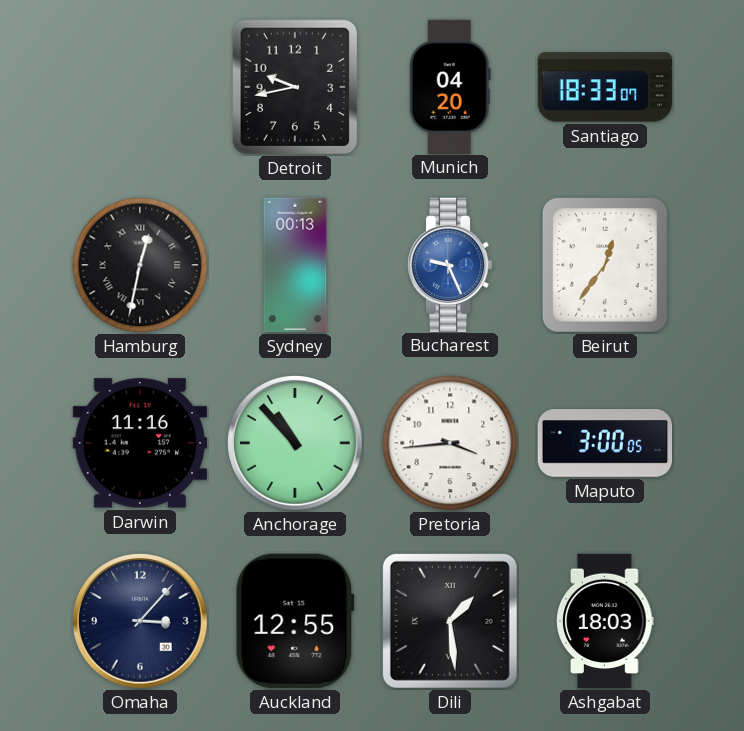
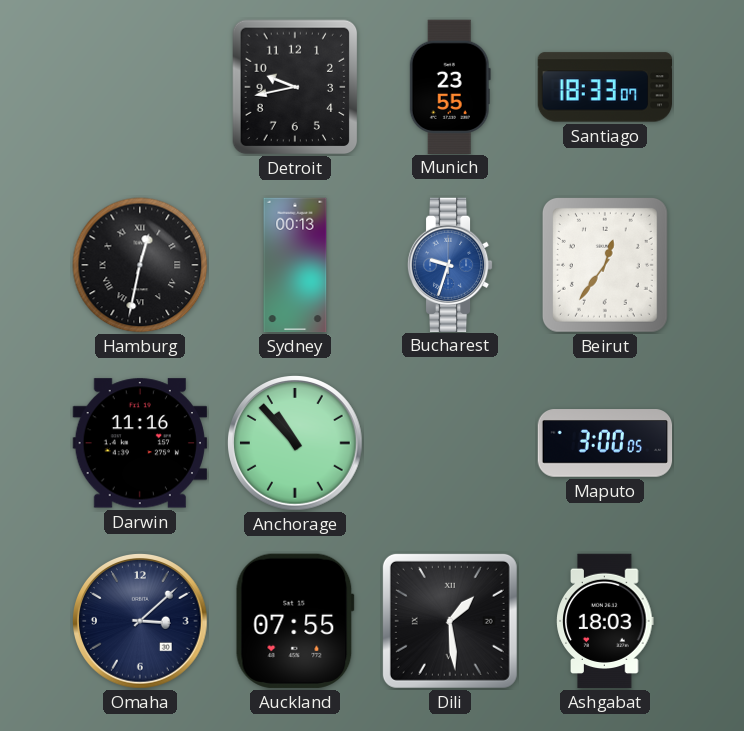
Munich: 04:20 -> 23:55 (450, 86)
Bucharest: 9:26 -> 9:33 (450, 264)
Pretoria: 3:44 -> none (450, 443)
Omaha: 3:07 -> 3:08 (141, 622)
Auckland: 12:55 -> 07:55 (295, 621)
